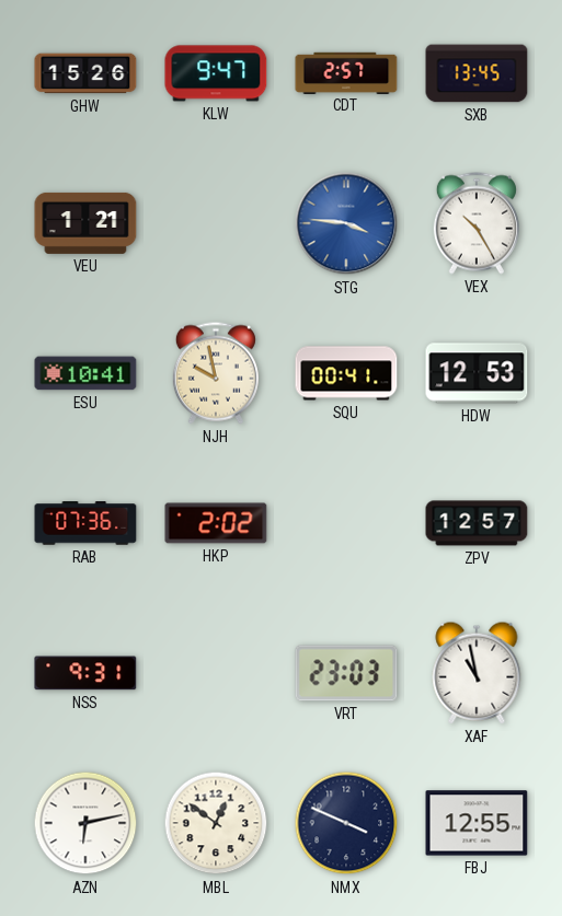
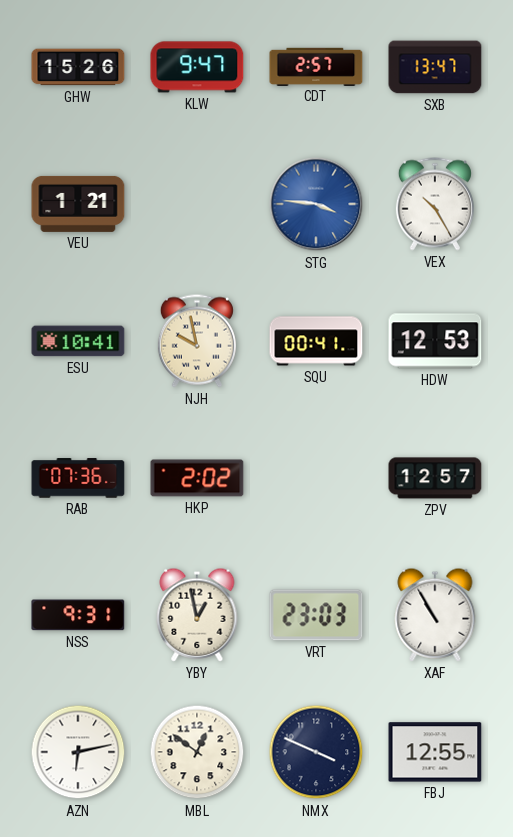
SXB: 13:45 -> 13:47 (435, 67)
YBY: none -> 12:58 (197, 615)
XAF: 10:58 -> 10:55 (435, 615)
